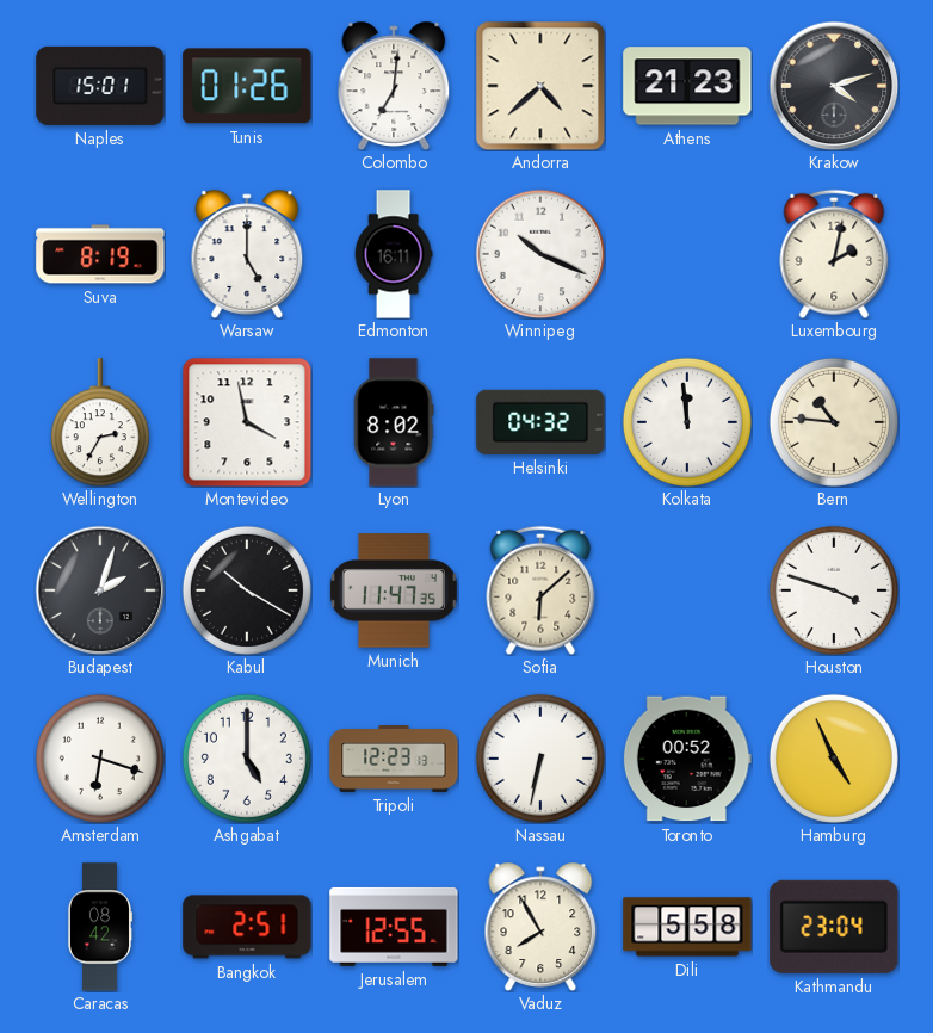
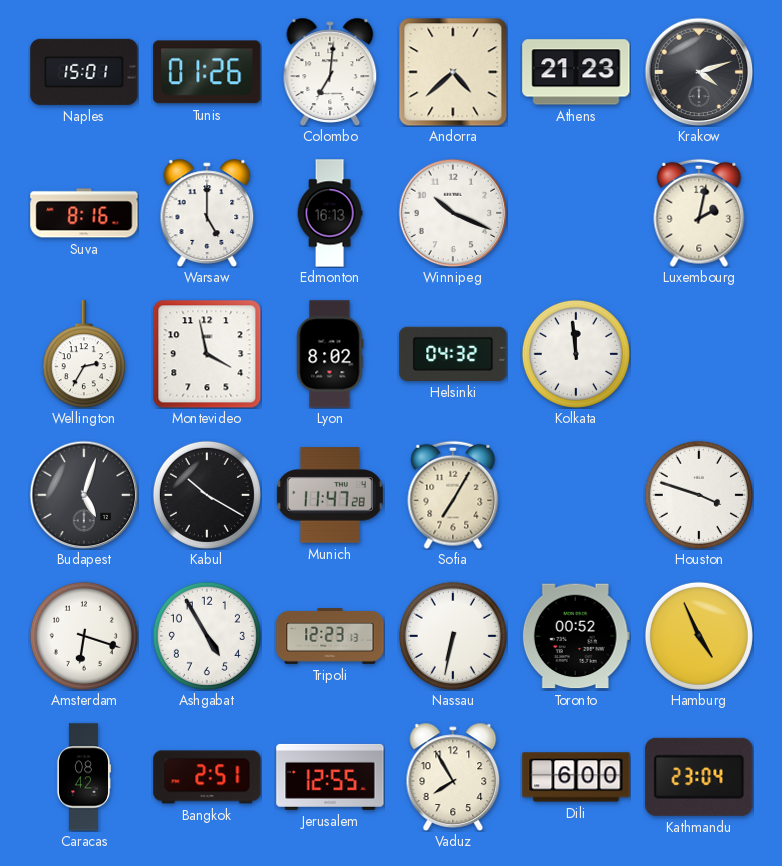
Suva: 8:19 -> 8:16 (84, 213)
Edmonton: 16:11 -> 16:13 (330, 213)
Bern: 10:46 -> none (834, 422)
Budapest: 2:03 -> 5:03 (84, 495)
Munich: 11:47:35 -> 11:47:28 (330, 495)
Sofia: 6:08 -> 7:05 (453, 495)
Ashgabat: 5:00 -> 4:55 (207, 636)
Dili: 5:58 -> 6:00 (576, 777)
